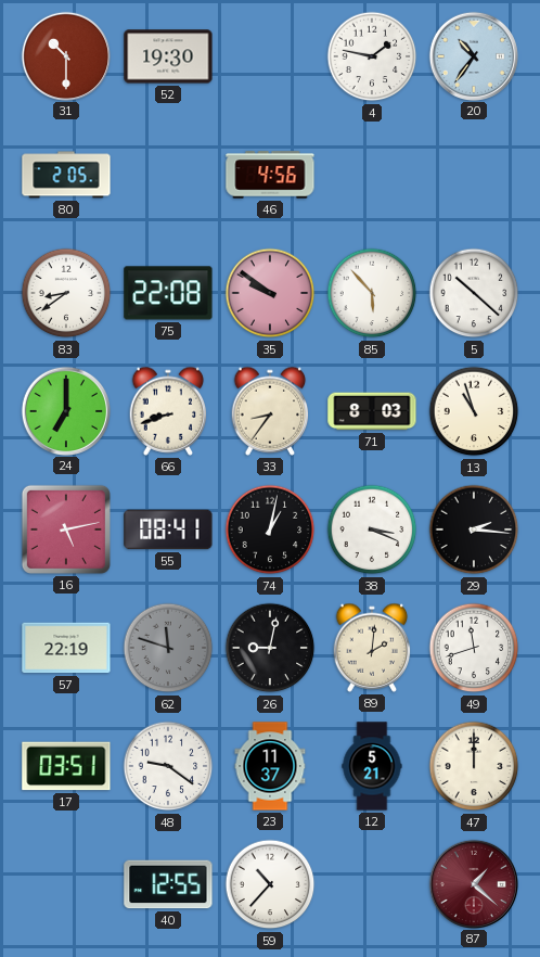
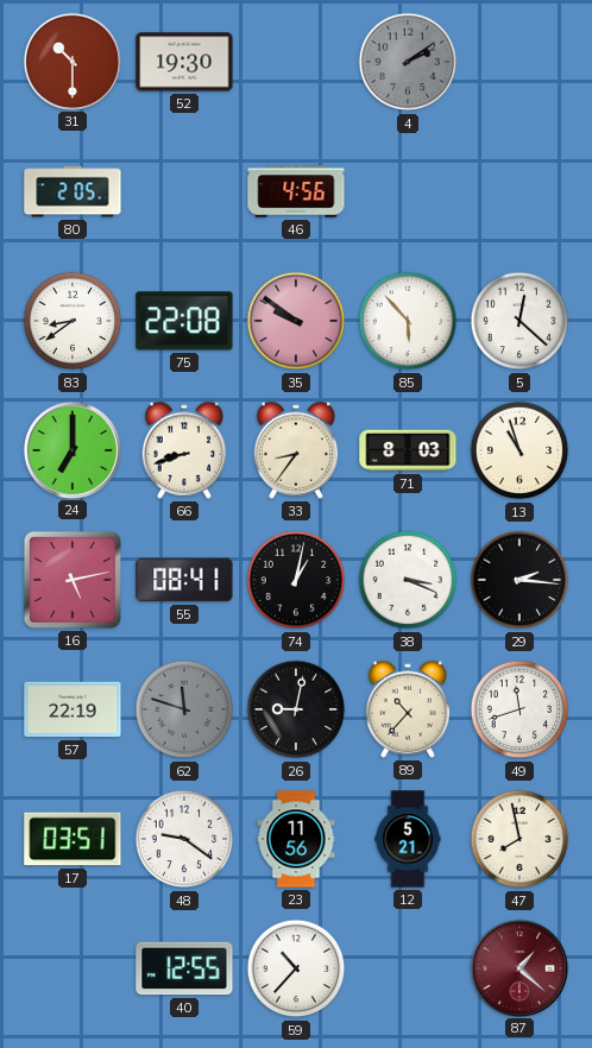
4: 1:47 -> 2:09 (408, 62)
4 dial: white -> grey (408, 62)
20: 10:36 -> none (473, 55)
5: 10:22 -> 12:22 (519, 321)
89: 2:01 -> 10:37 (408, 709)
23: 11:37 -> 11:56 (296, 839)
47: 12:00 -> 7:58 (519, 839)
